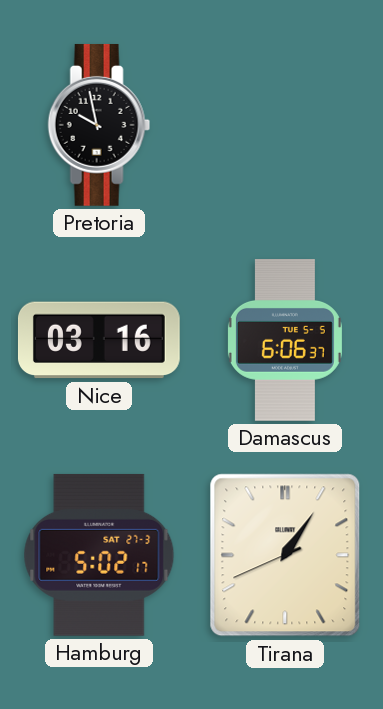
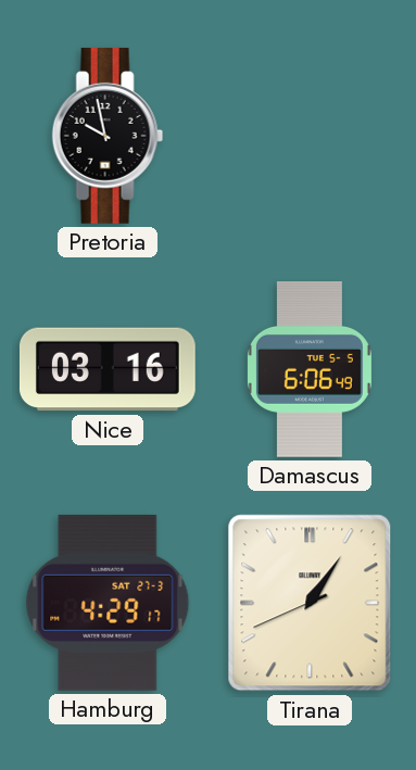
Damascus: 6:06:37 -> 6:06:49 (310, 370)
Hamburg: 5:02 -> 4:29 (108, 603)
